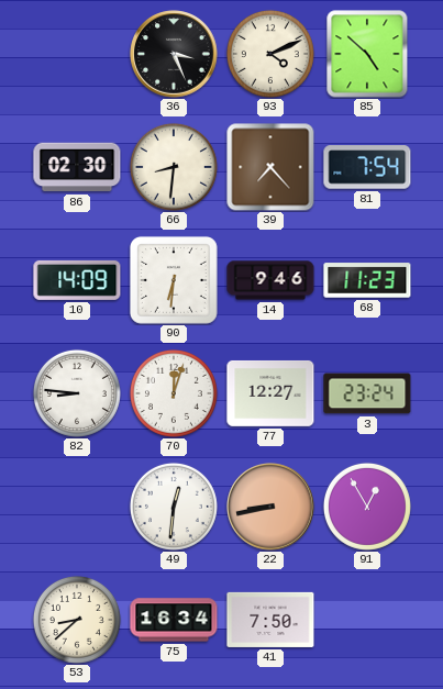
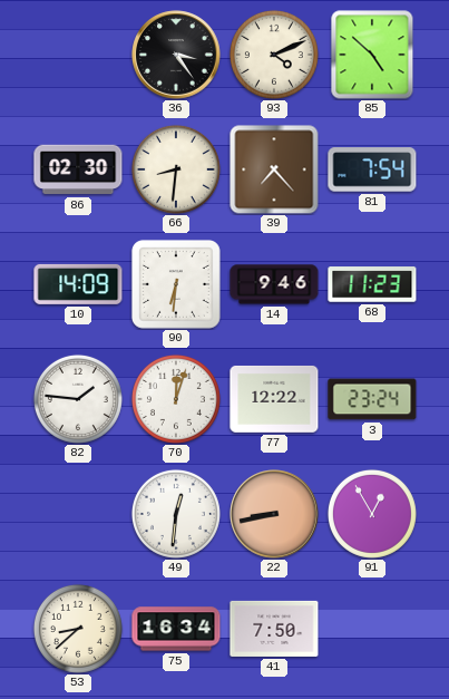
36: 3:26 -> 3:24 (176, 55)
82: 8:46 -> 1:46 (78, 399)
77: 12:27 -> 12:22 (274, 399)
